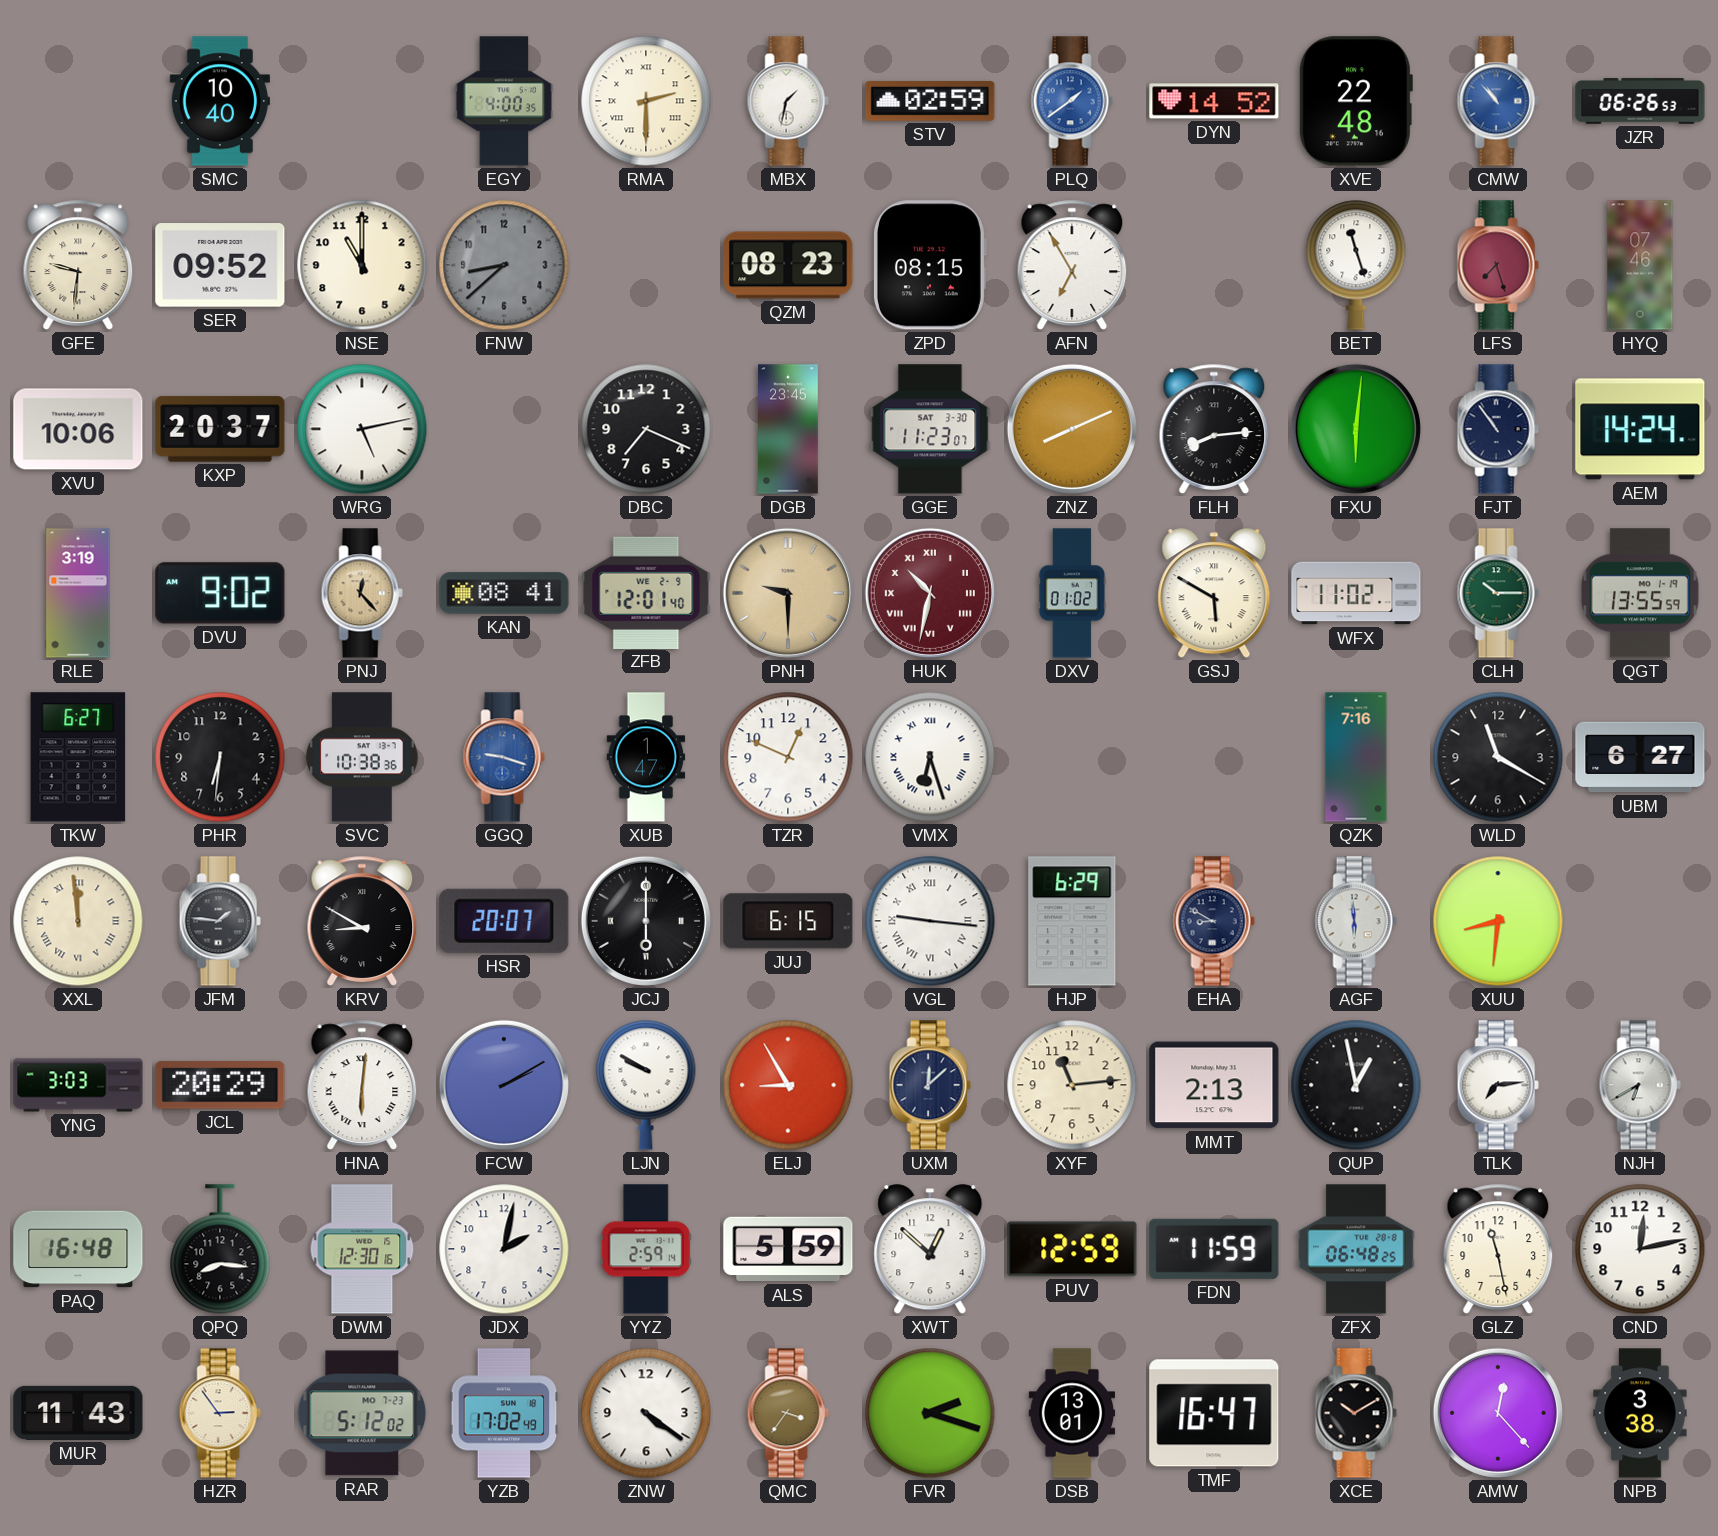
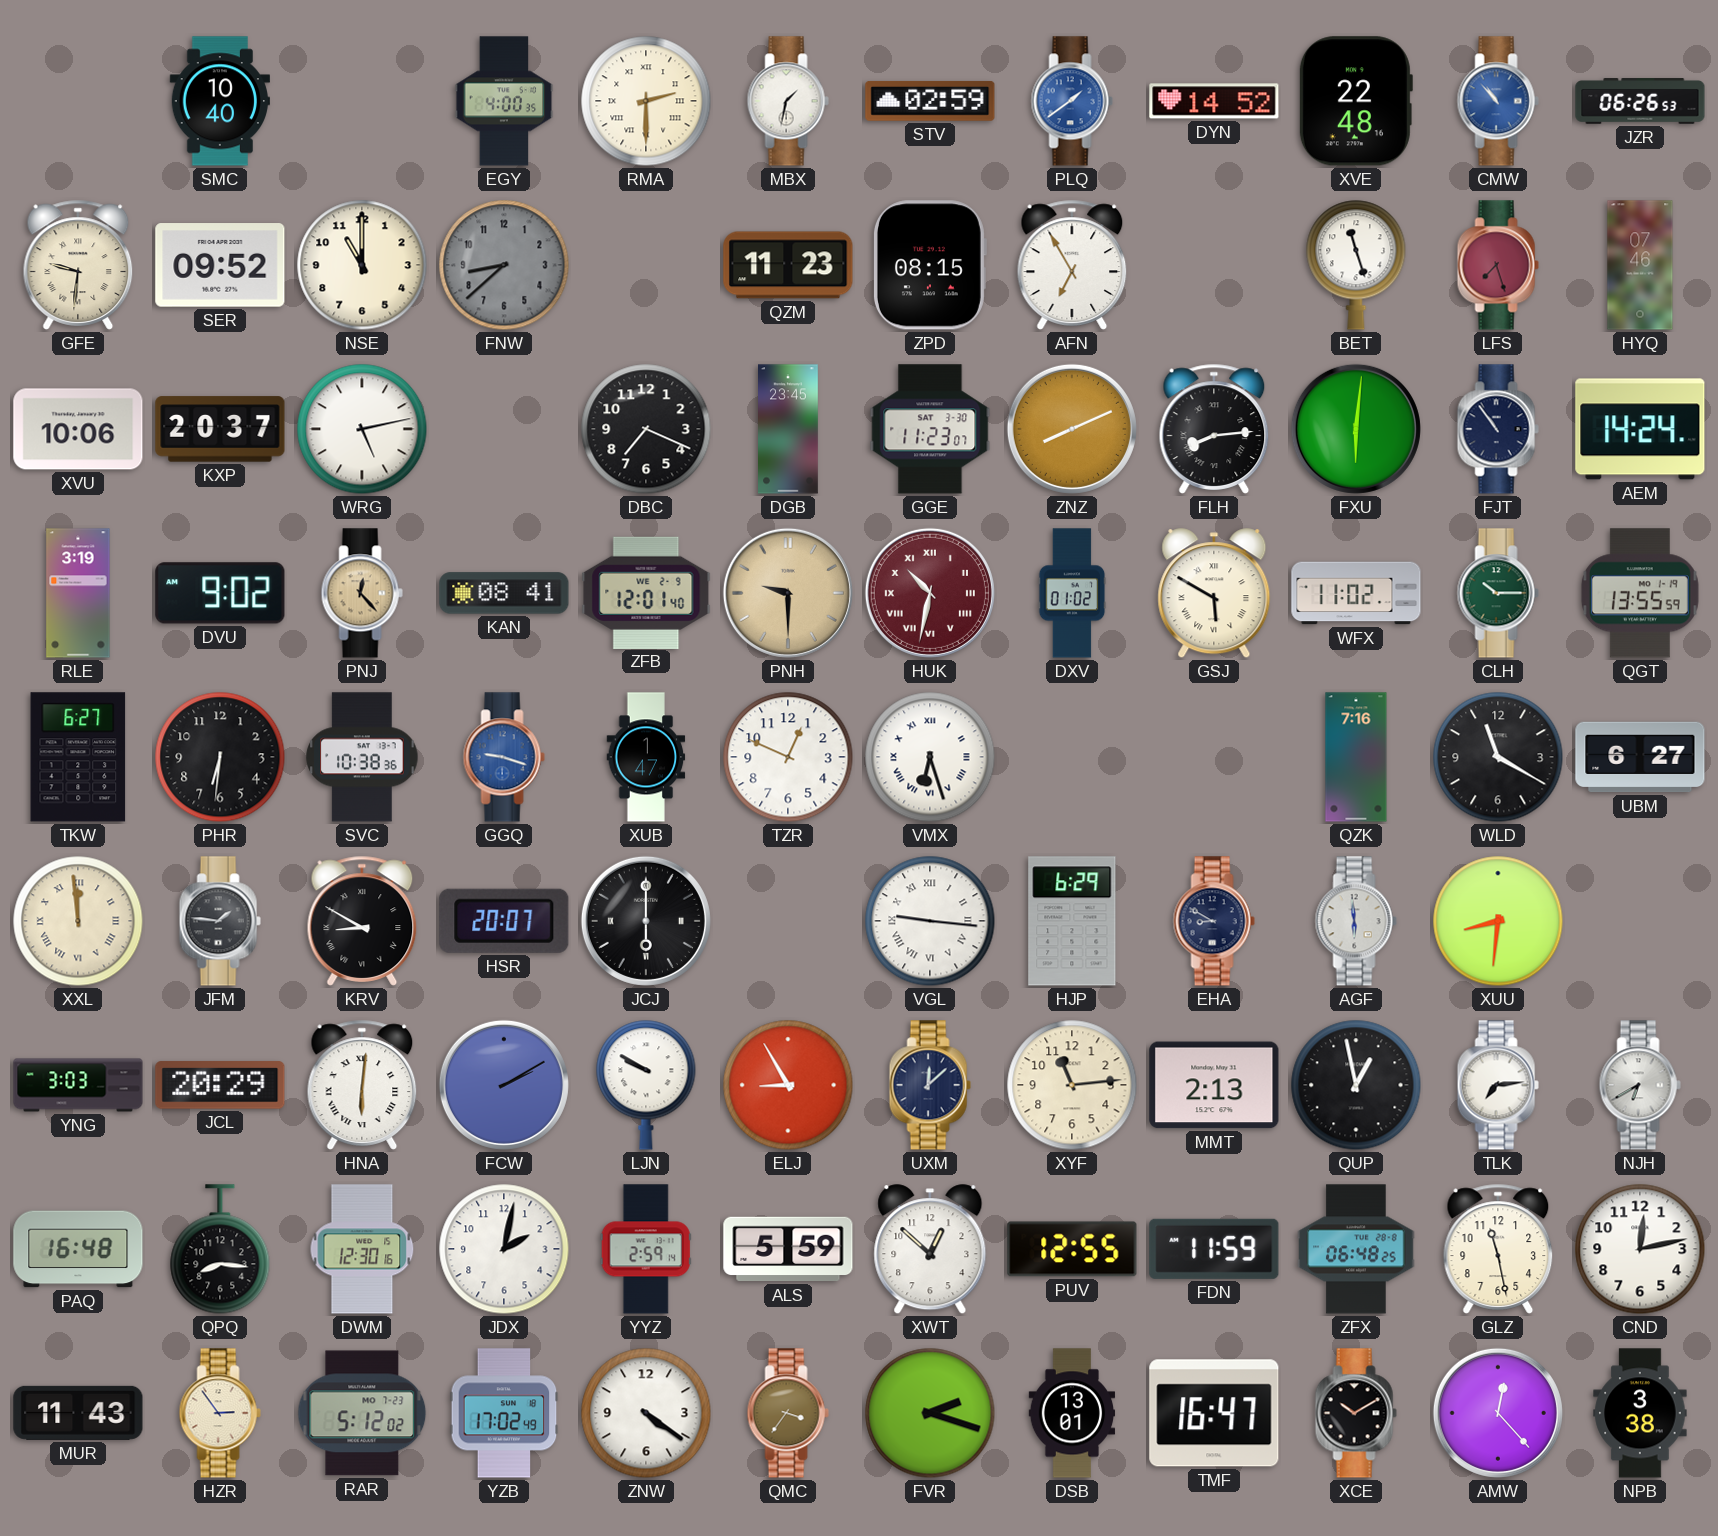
QZM: 08:23 -> 11:23 (788, 265)
JUJ: 6:15 -> none (788, 921)
PUV: 12:59 -> 12:55 (1072, 1249)
